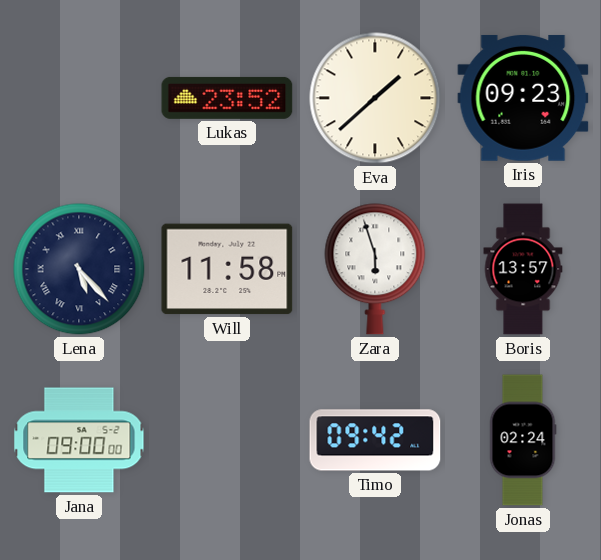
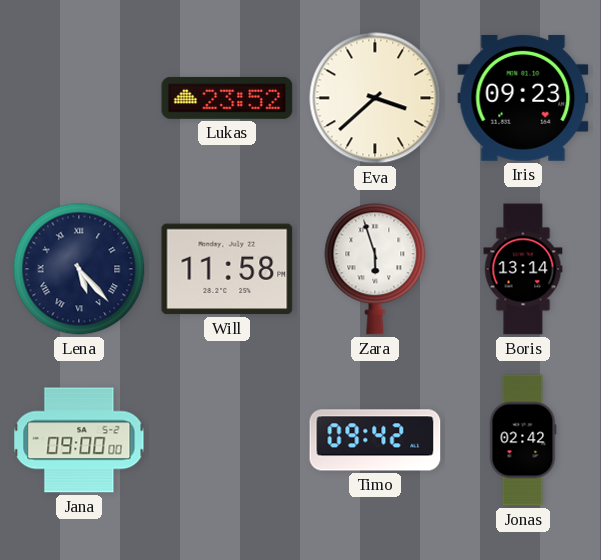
Eva: 1:38 -> 3:38 (375, 98)
Boris: 13:57 -> 13:14 (523, 269)
Jonas: 02:24 -> 02:42 (523, 440)
